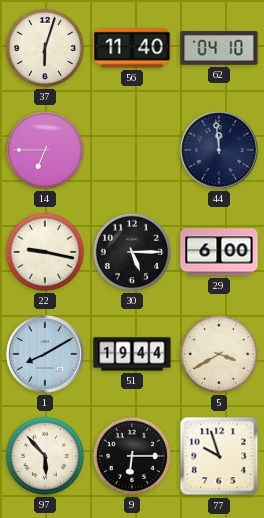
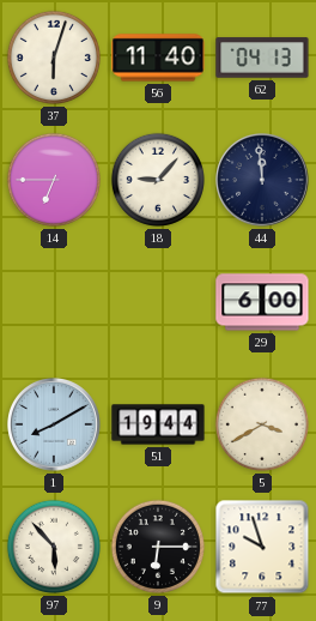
62: 04:10 -> 04:13 (262, 58)
18: none -> 9:07 (158, 180)
22: 9:17 -> none (45, 252)
30: 5:15 -> none (132, 252)
